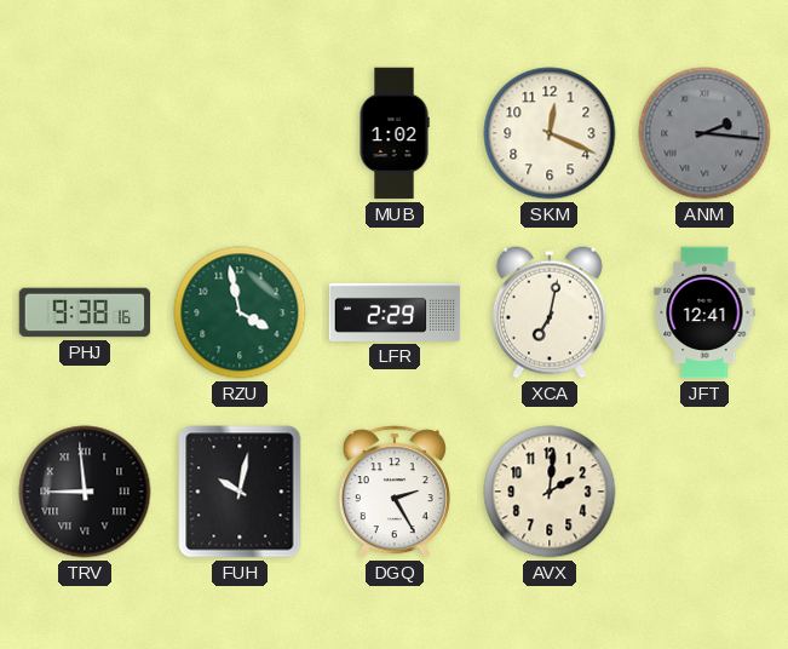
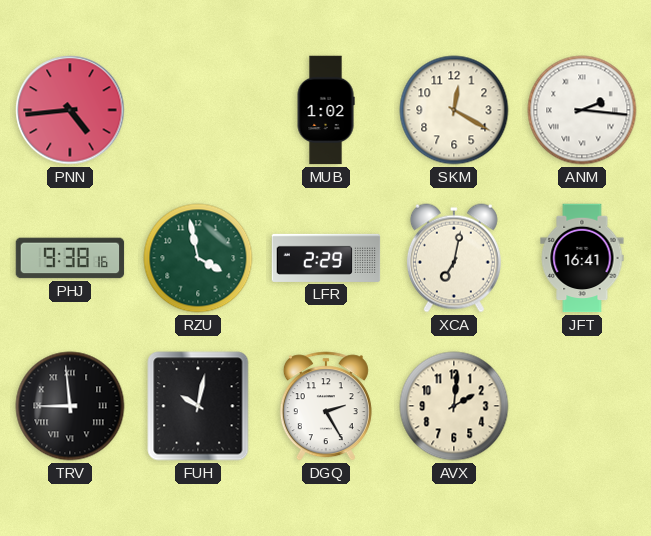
PNN: none -> 4:44 (70, 110)
SKM: 12:19 -> 12:20 (454, 110)
ANM dial: grey -> white (582, 110)
JFT: 12:41 -> 16:41 (582, 258)
